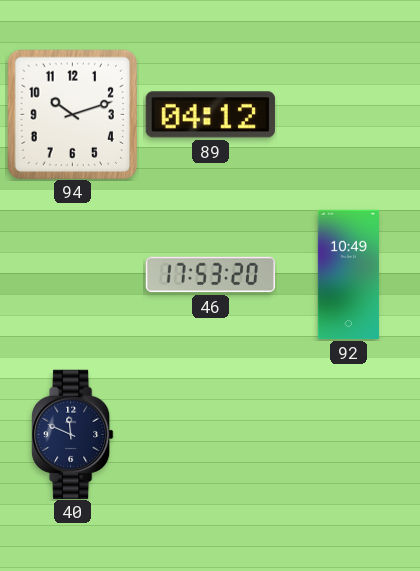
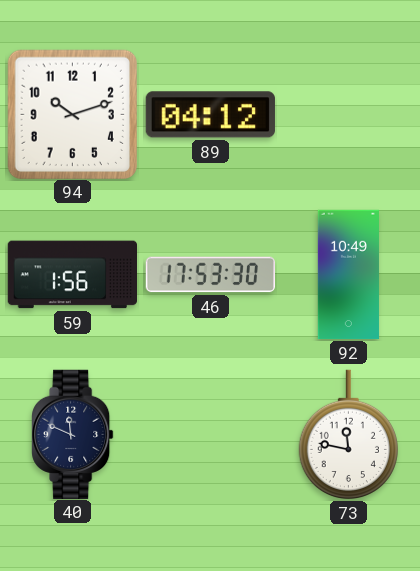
59: none -> 1:56 (72, 275)
46: 17:53:20 -> 17:53:30 (210, 275)
73: none -> 11:47 (348, 435)
